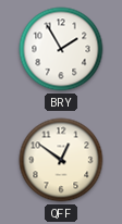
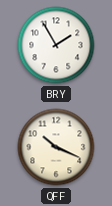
QFF: 12:51 -> 10:19 (56, 147)
